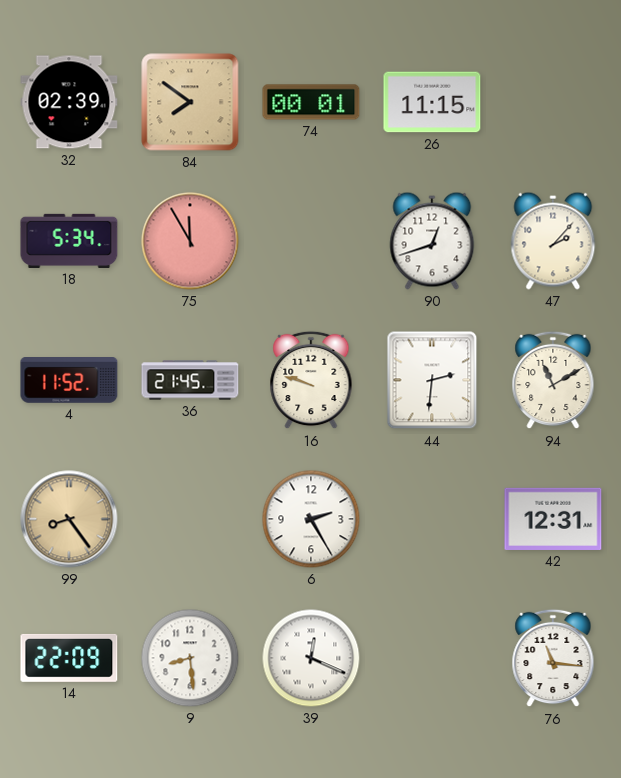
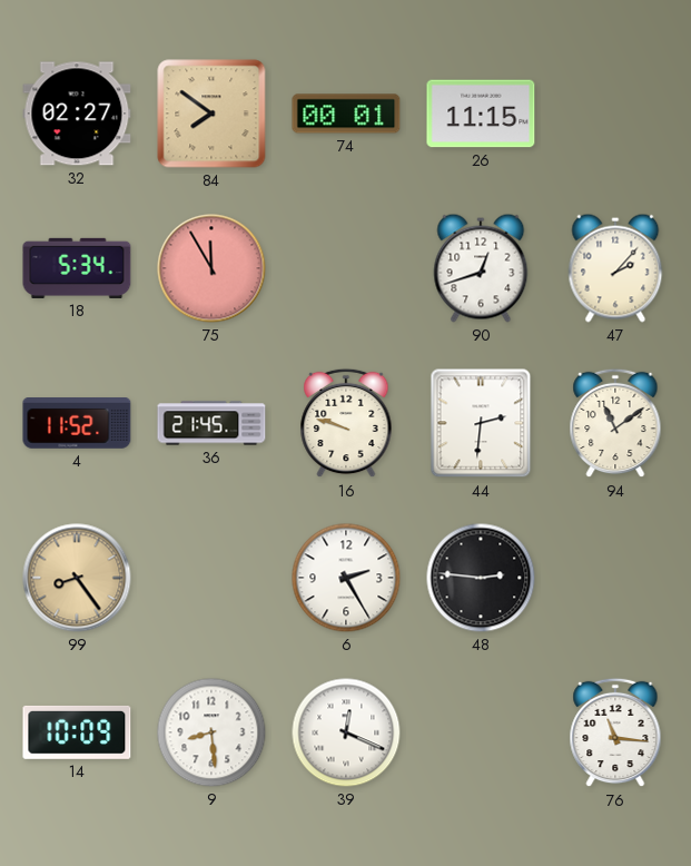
32: 02:39 -> 02:27 (77, 114)
94: 11:10 -> 11:09 (615, 423)
48: none -> 2:46 (481, 578)
42: 12:31 -> none (553, 519)
14: 22:09 -> 10:09 (77, 732)
